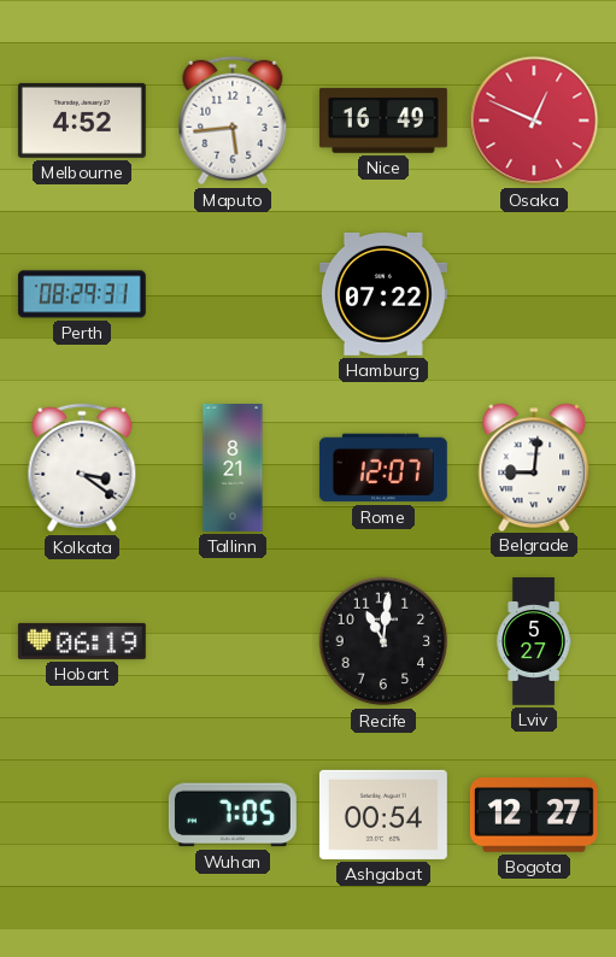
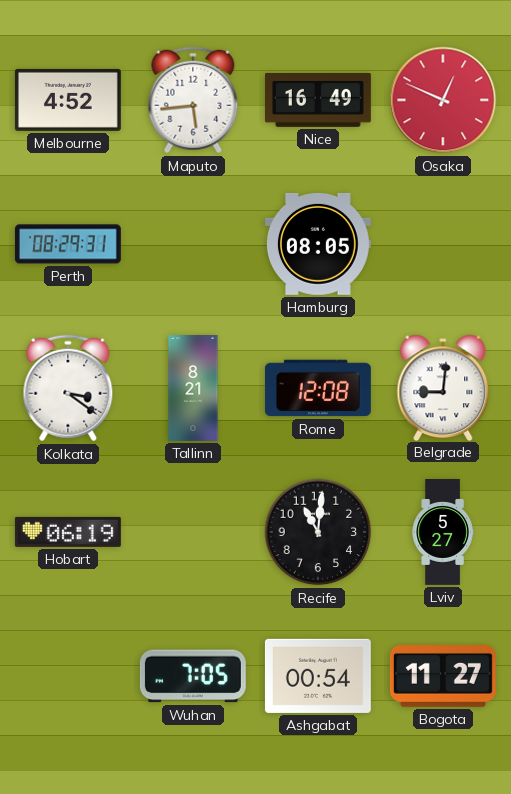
Hamburg: 07:22 -> 08:05 (318, 244)
Rome: 12:07 -> 12:08 (318, 388)
Bogota: 12:27 -> 11:27 (443, 677)
